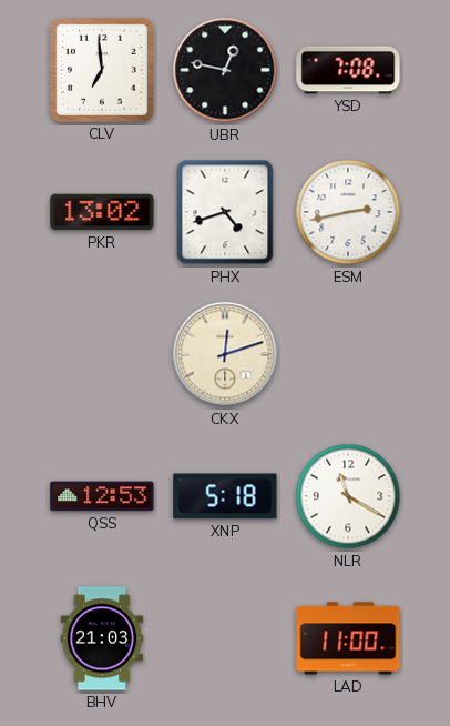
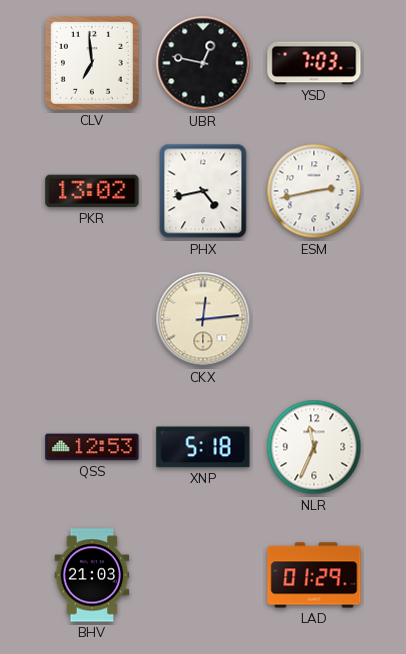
YSD: 7:08 -> 7:03 (314, 63)
PHX: 4:42 -> 4:43 (203, 191)
CKX: 12:12 -> 12:14 (203, 319)
NLR: 11:20 -> 11:34 (314, 447)
LAD: 11:00 -> 01:29 (314, 575)
